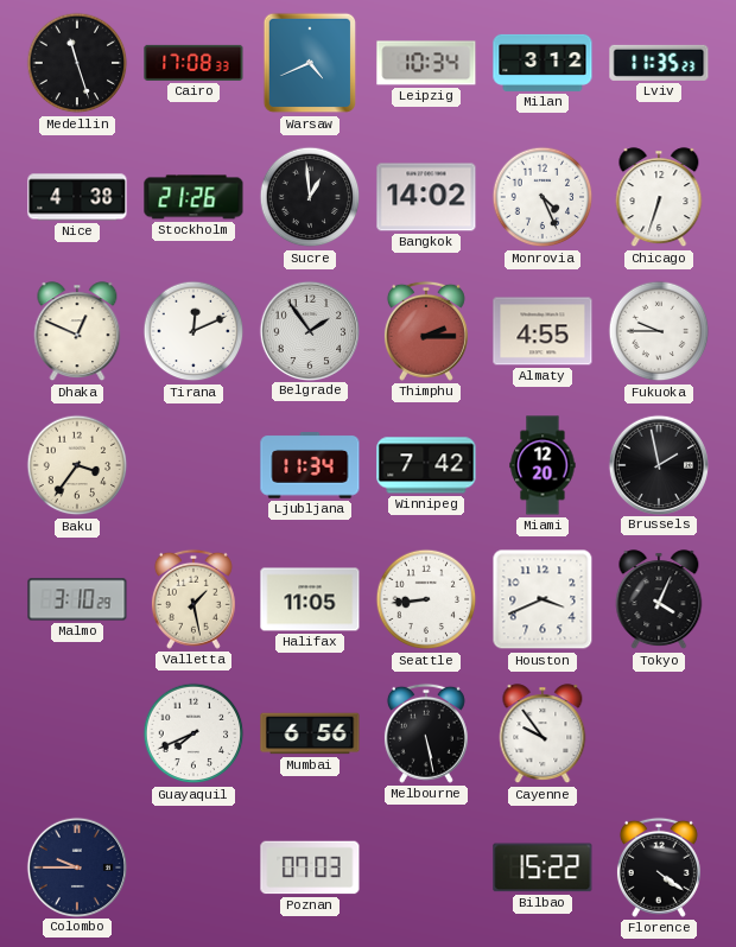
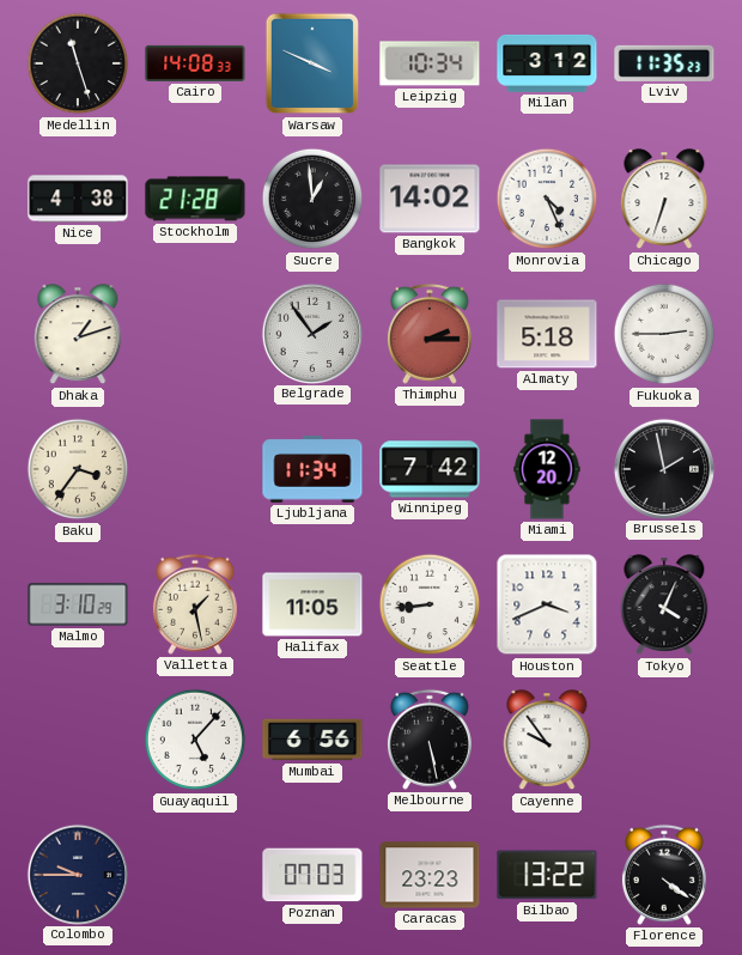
Cairo: 17:08 -> 14:08 (195, 63)
Warsaw: 4:41 -> 3:49 (312, 63)
Stockholm: 21:26 -> 21:28 (195, 199)
Dhaka: 12:49 -> 1:12 (78, 335)
Tirana: 12:11 -> none (193, 331)
Almaty: 4:55 -> 5:18 (547, 334)
Fukuoka: 9:45 -> 2:45 (664, 334)
Guayaquil: 7:41 -> 5:07 (195, 740)
Caracas: none -> 23:23 (430, 875)
Bilbao: 15:22 -> 13:22 (547, 875)
